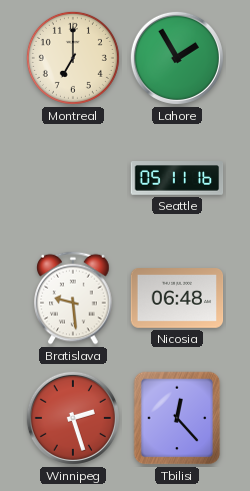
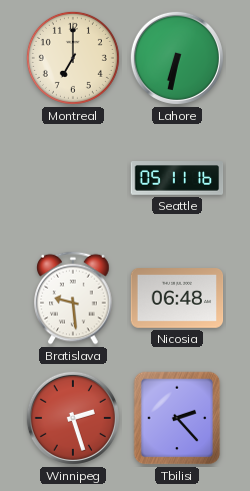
Lahore: 1:55 -> 6:32 (177, 58)
Tbilisi: 12:23 -> 2:23 (177, 418)
